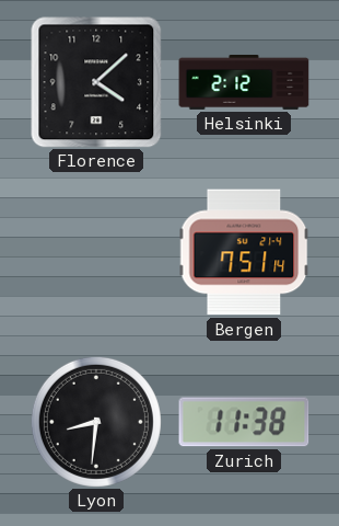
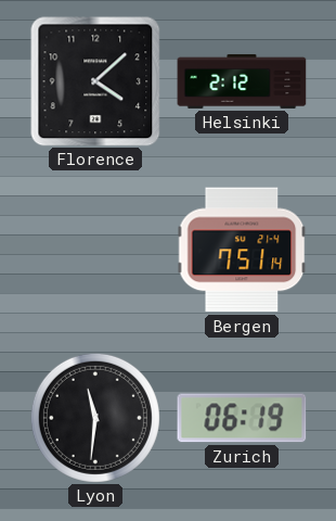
Lyon: 8:31 -> 11:31 (95, 418)
Zurich: 11:38 -> 06:19 (242, 418)
